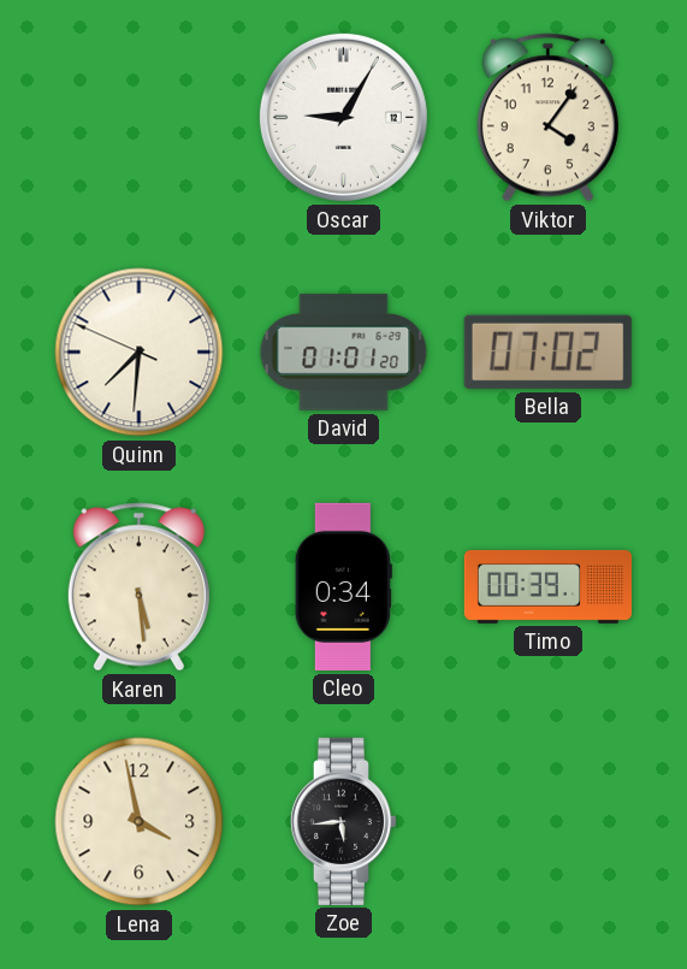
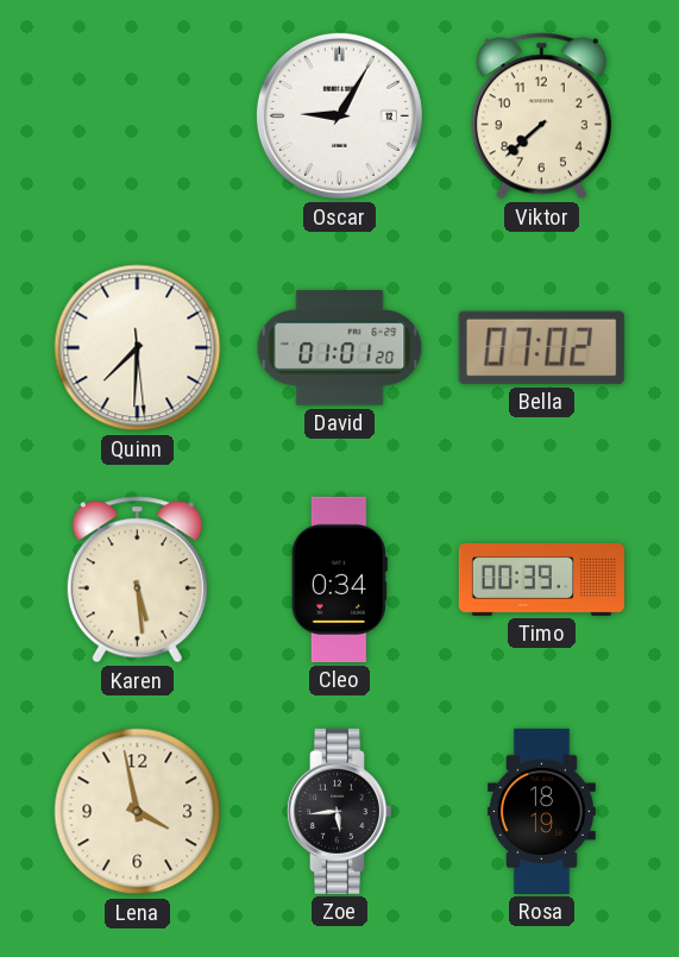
Viktor: 4:06 -> 7:38 (541, 117)
Quinn: 7:30:49 -> 7:30:29 (138, 348)
Rosa: none -> 18:19 (541, 811)
